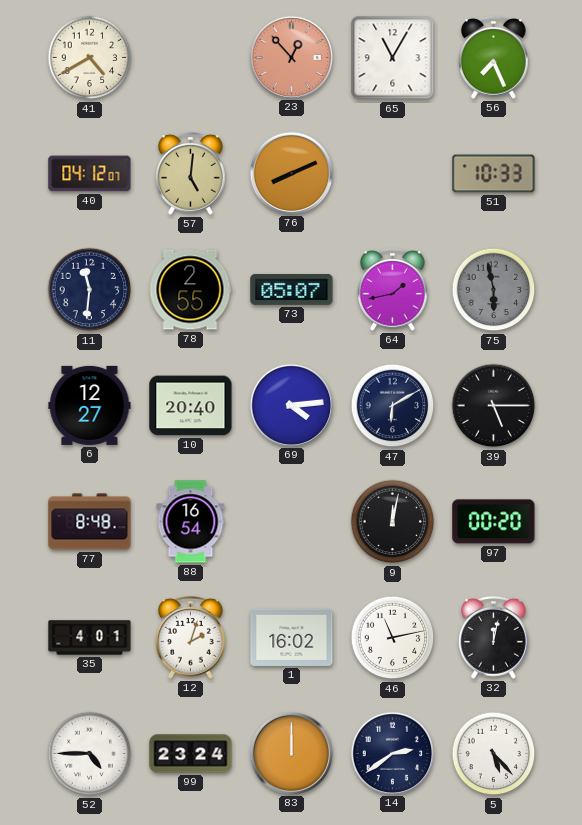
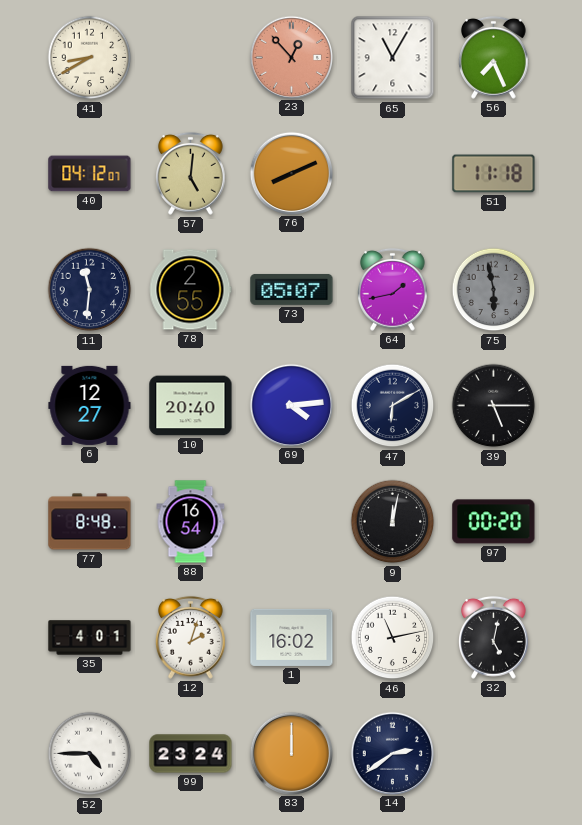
41: 4:40 -> 8:40 (90, 58)
51: 10:33 -> 11:18 (494, 174)
32: 12:02 -> 5:02 (494, 637)
5: 5:23 -> none (494, 754)
